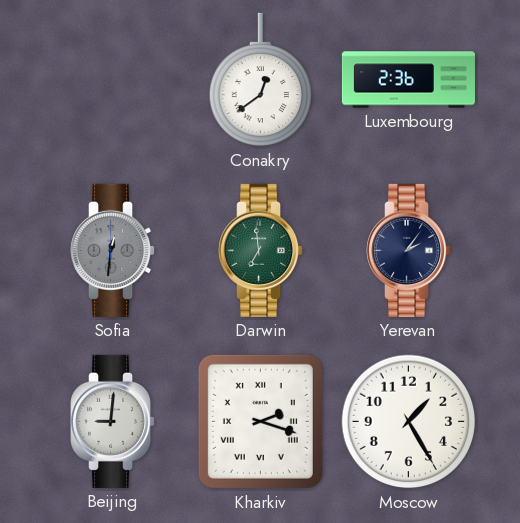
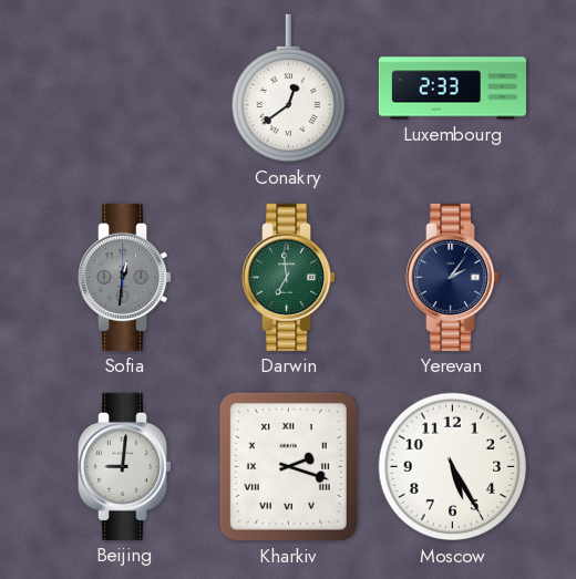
Luxembourg: 2:36 -> 2:33 (452, 89)
Moscow: 1:25 -> 5:25 (453, 467)
